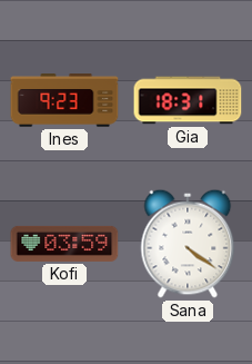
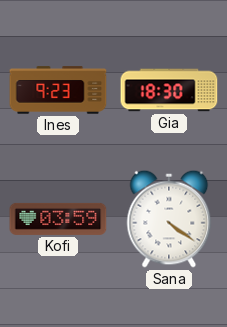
Gia: 18:31 -> 18:30 (169, 90)
